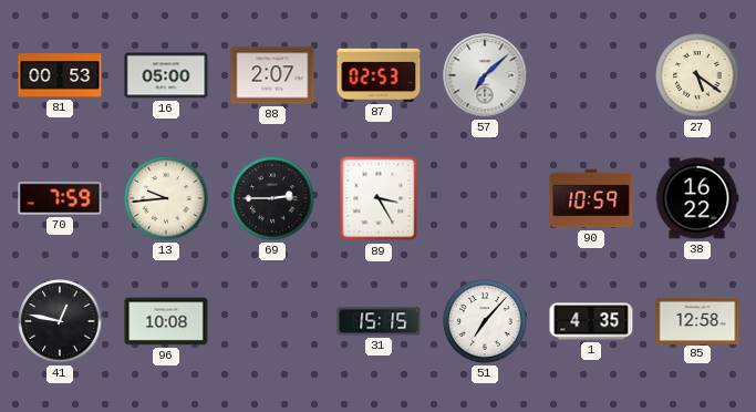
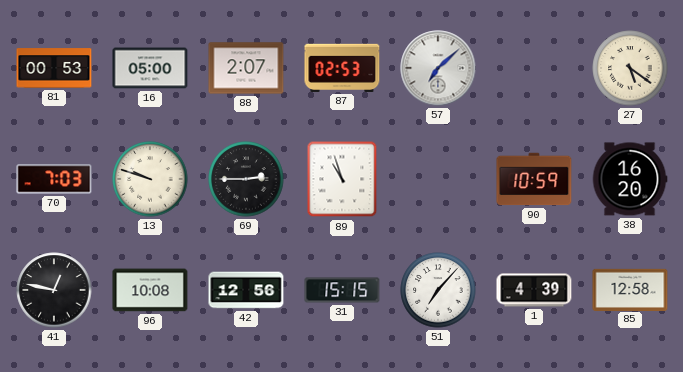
70: 7:59 -> 7:03 (54, 179)
13: 9:44 -> 9:48 (150, 179)
89: 3:25 -> 10:57 (342, 179)
38: 16:22 -> 16:20 (630, 179)
42: none -> 12:56 (246, 290)
1: 4:35 -> 4:39 (534, 290)
